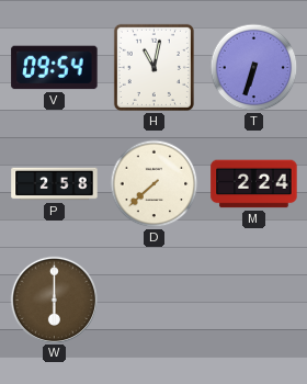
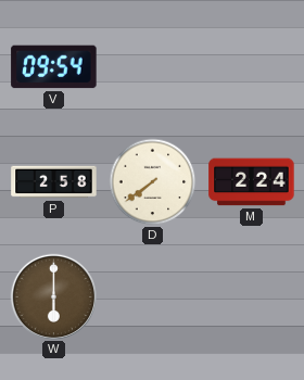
H: 11:02 -> none (153, 67)
T: 6:33 -> none (254, 68)
D: 7:38 -> 7:39 (153, 182)
